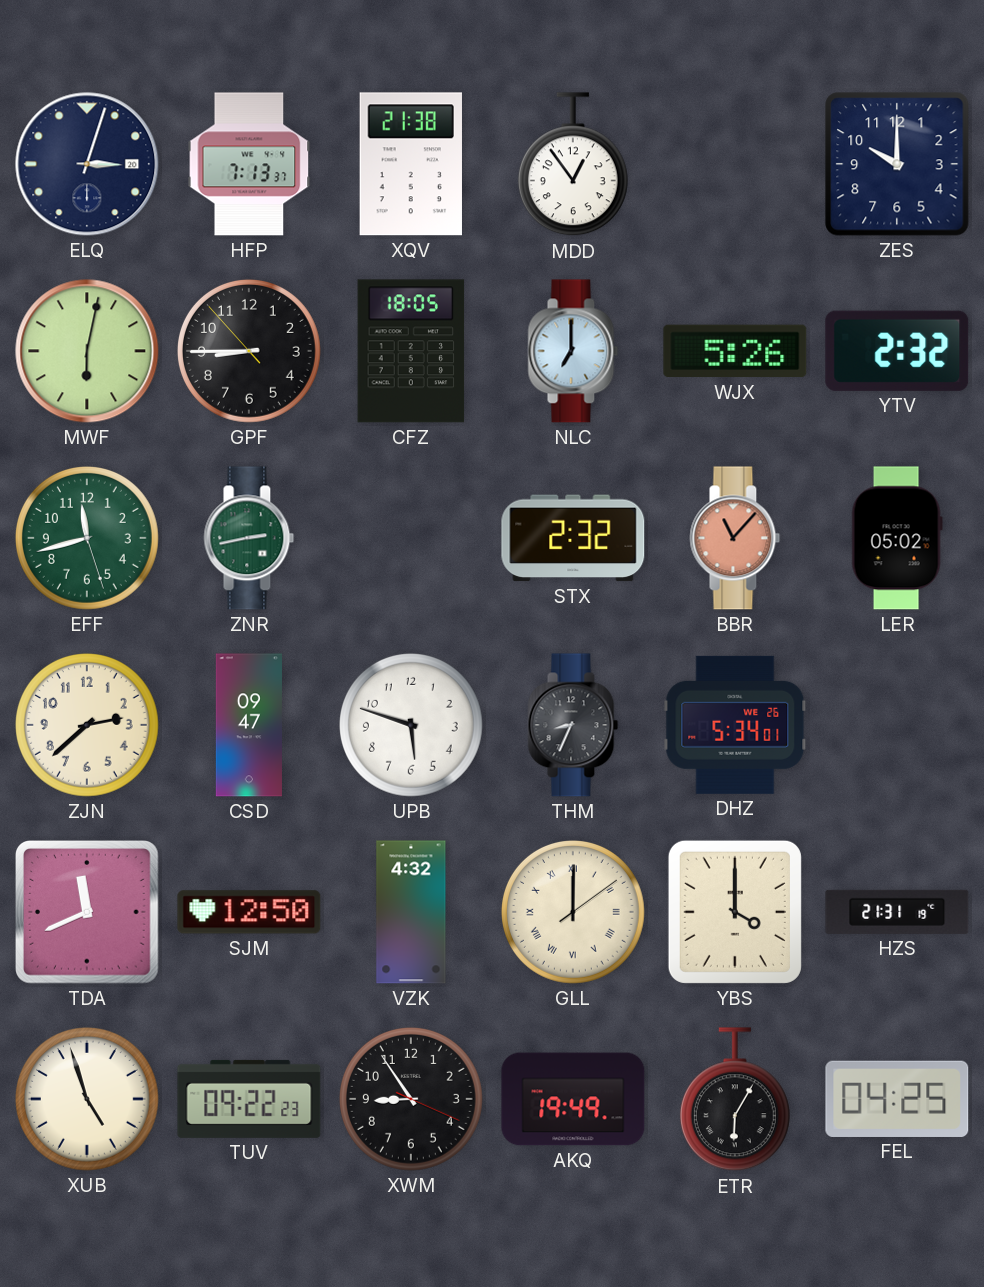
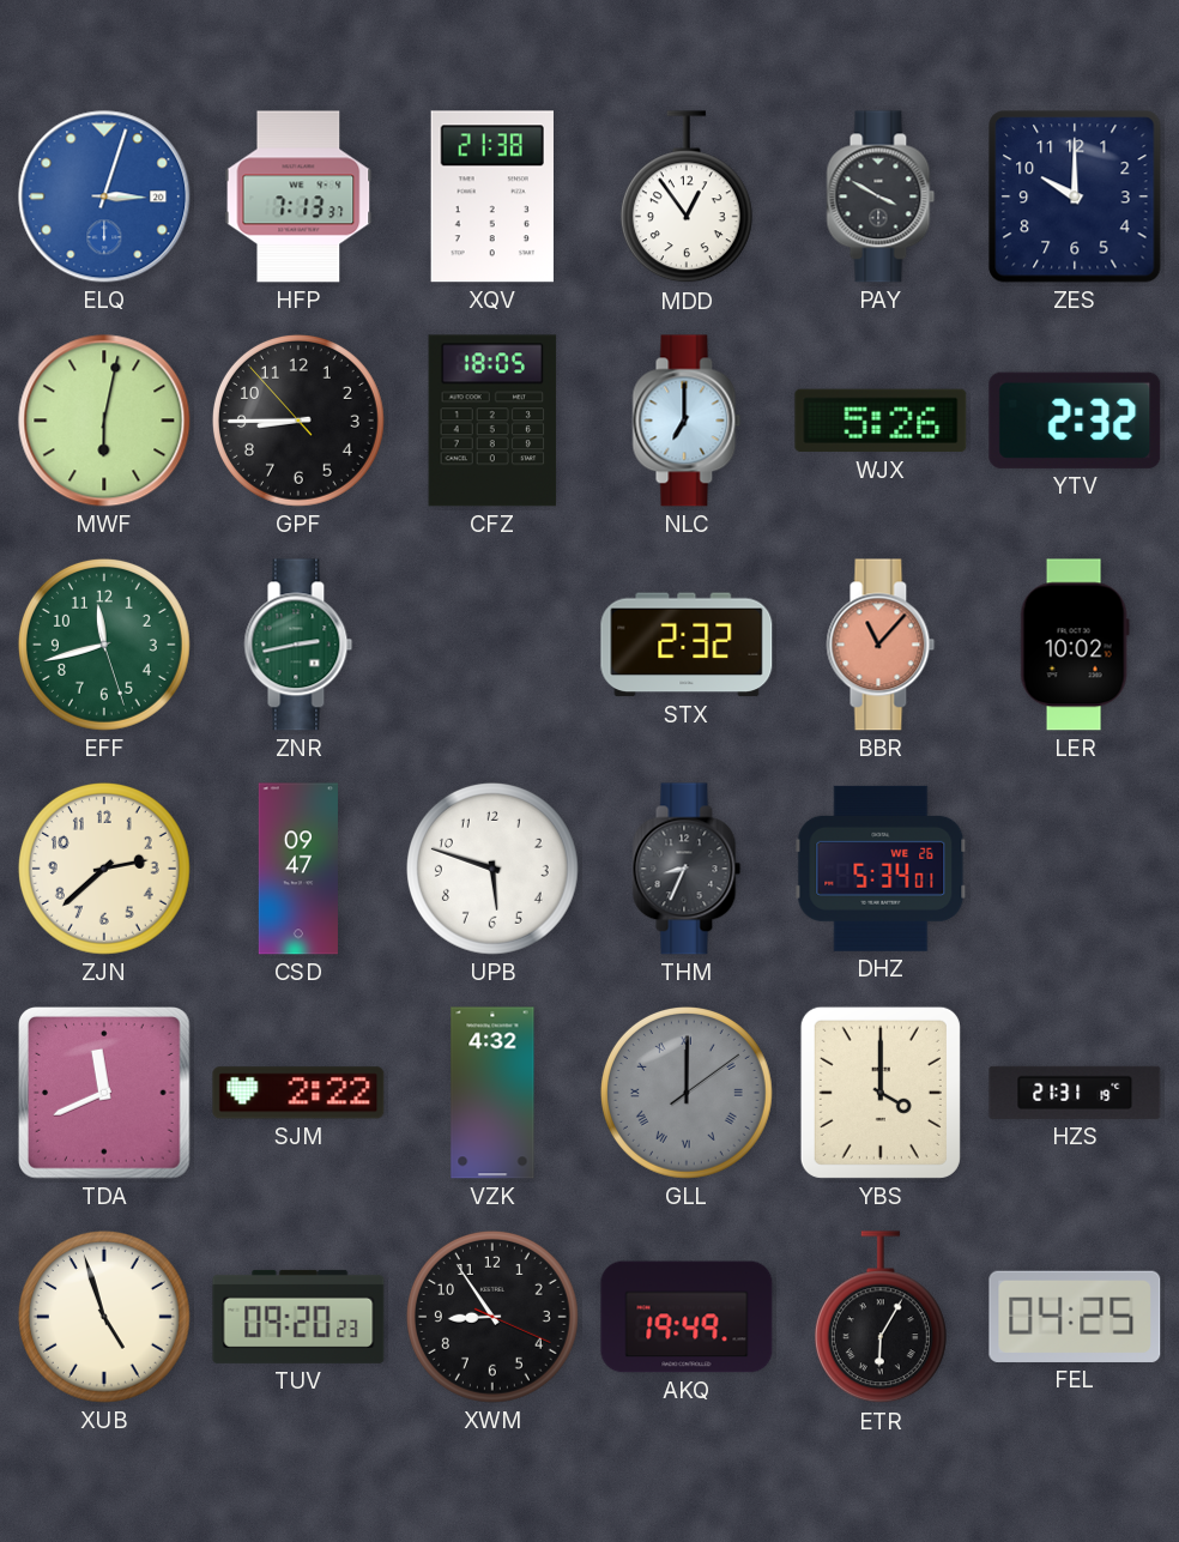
ELQ dial: navy -> blue (104, 196)
PAY: none -> 3:50 (881, 196)
LER: 05:02 -> 10:02 (1075, 645)
SJM: 12:50 -> 2:22 (298, 1093)
GLL dial: cream -> grey (687, 1093)
TUV: 09:22 -> 09:20 (298, 1317)
